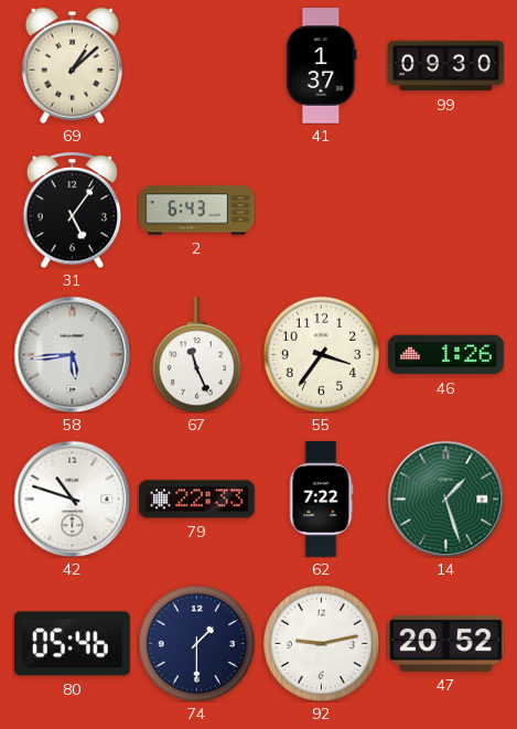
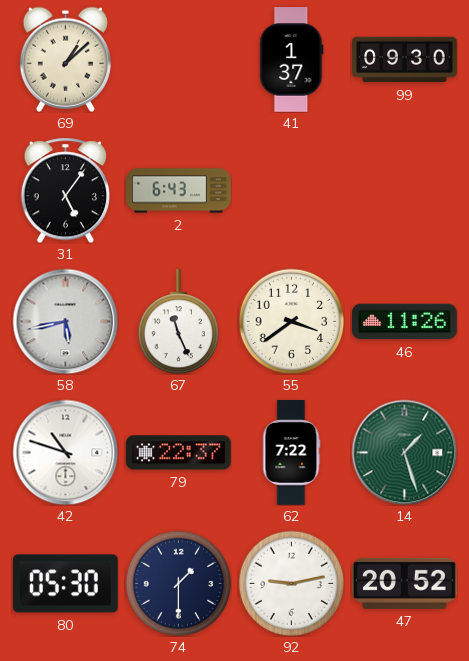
58: 5:44 -> 5:43 (65, 321)
55: 3:36 -> 3:39 (291, 321)
46: 1:26 -> 11:26 (405, 322)
79: 22:33 -> 22:37 (179, 453)
80: 05:46 -> 05:30 (66, 584)
